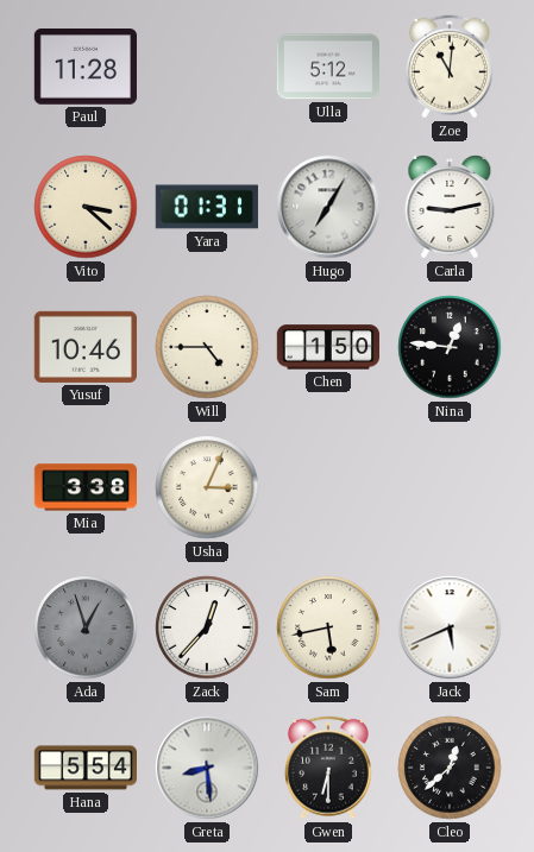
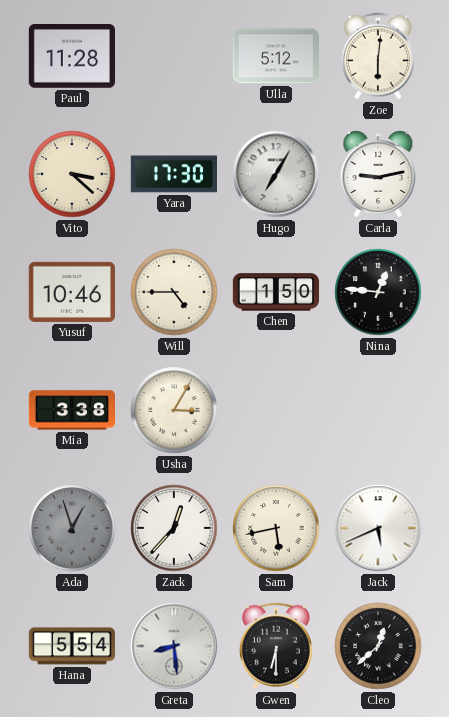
Zoe: 11:01 -> 6:01 (378, 56)
Yara: 01:31 -> 17:30 (174, 174)
Usha: 3:04 -> 3:05 (174, 410)
